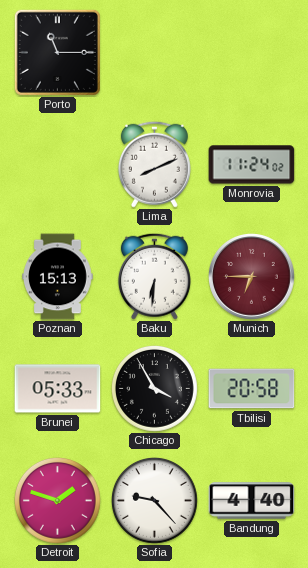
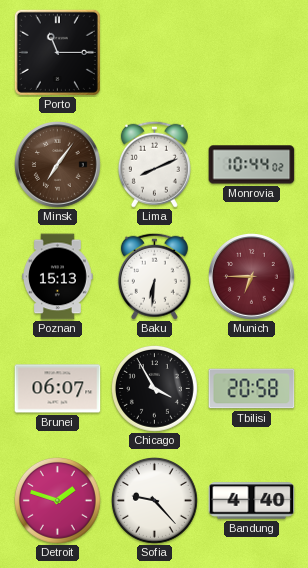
Minsk: none -> 7:06 (58, 165)
Monrovia: 11:24 -> 10:44 (252, 165)
Brunei: 05:33 -> 06:07 (58, 389)
